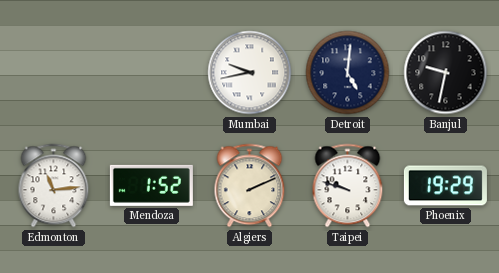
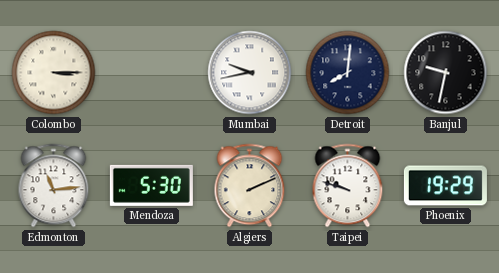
Colombo: none -> 3:15 (54, 73)
Detroit: 5:01 -> 8:01 (348, 73)
Mendoza: 1:52 -> 5:30 (151, 185)
